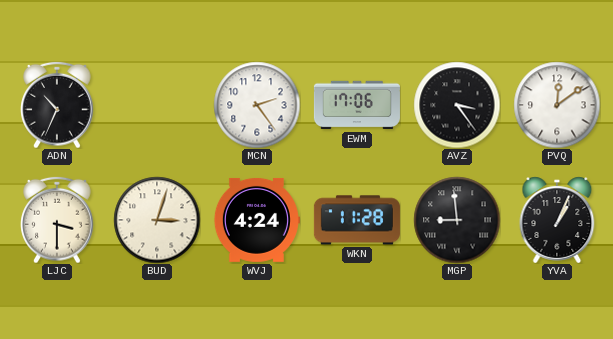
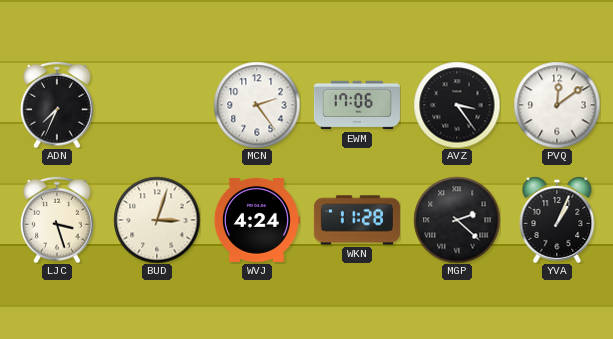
ADN: 10:34 -> 7:34 (57, 105)
LJC: 3:30 -> 3:27 (57, 220)
MGP: 8:59 -> 2:22 (457, 220)
